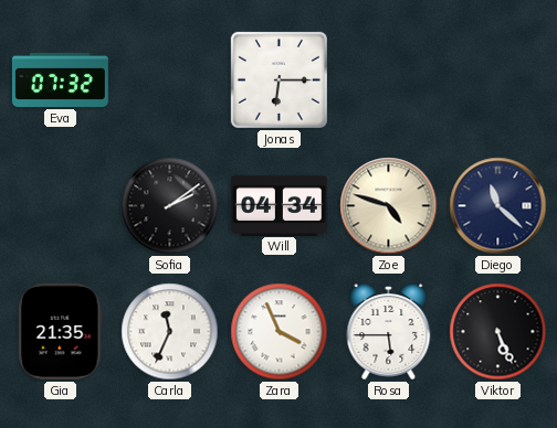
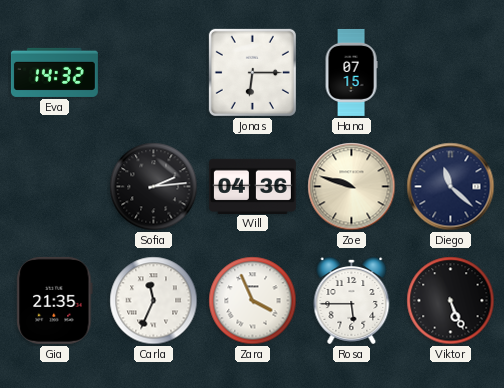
Eva: 07:32 -> 14:32 (54, 72)
Hana: none -> 07:15 (351, 72)
Sofia: 2:09 -> 2:14 (154, 187)
Will: 04:34 -> 04:36 (252, 186)
Zoe: 4:48 -> 9:48 (352, 187)
